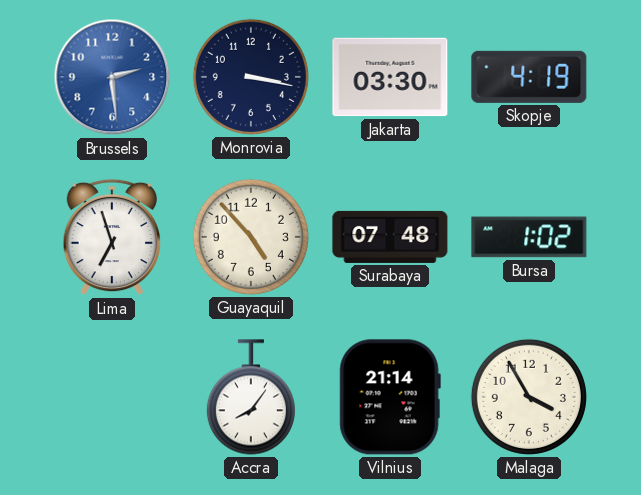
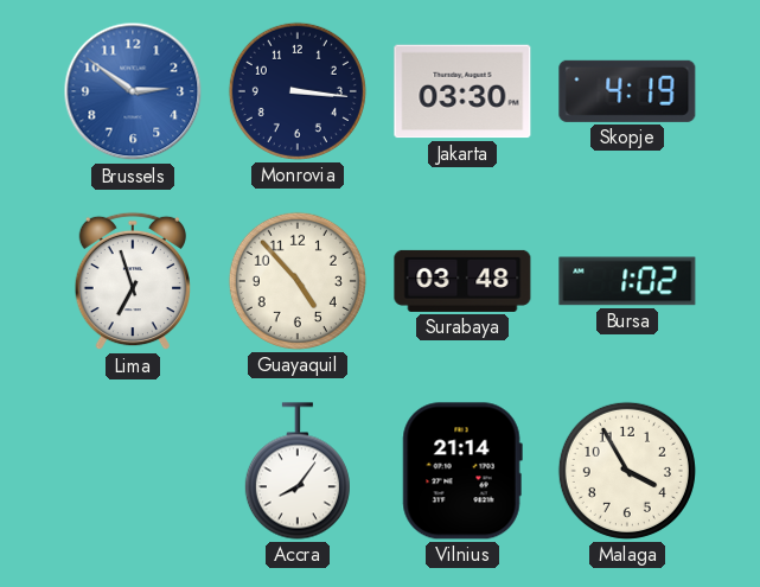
Brussels: 2:29 -> 2:51 (133, 91)
Monrovia: 3:17 -> 3:16 (298, 91)
Surabaya: 07:48 -> 03:48 (462, 281)
